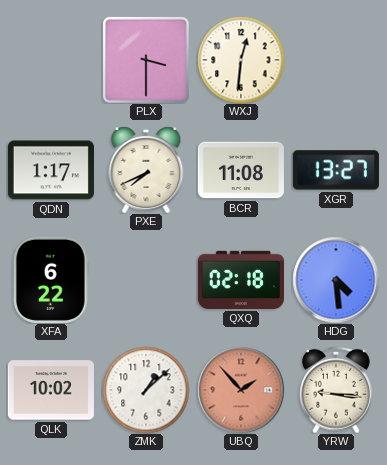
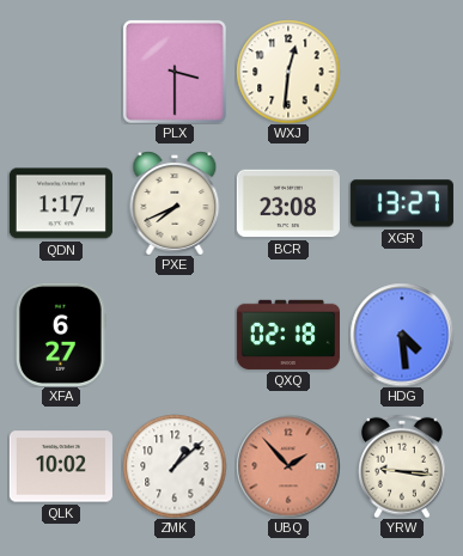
BCR: 11:08 -> 23:08 (288, 203)
XFA: 6:22 -> 6:27 (62, 335)
